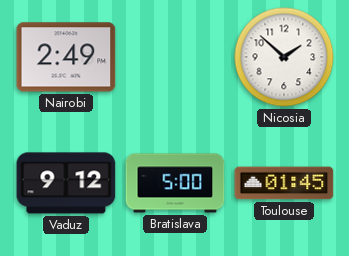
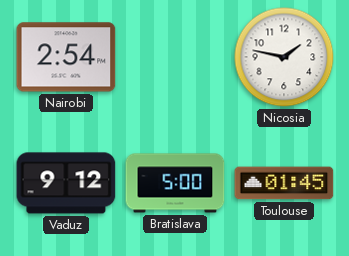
Nairobi: 2:49 -> 2:54 (66, 57)
Nicosia: 1:52 -> 1:47 (284, 57)
